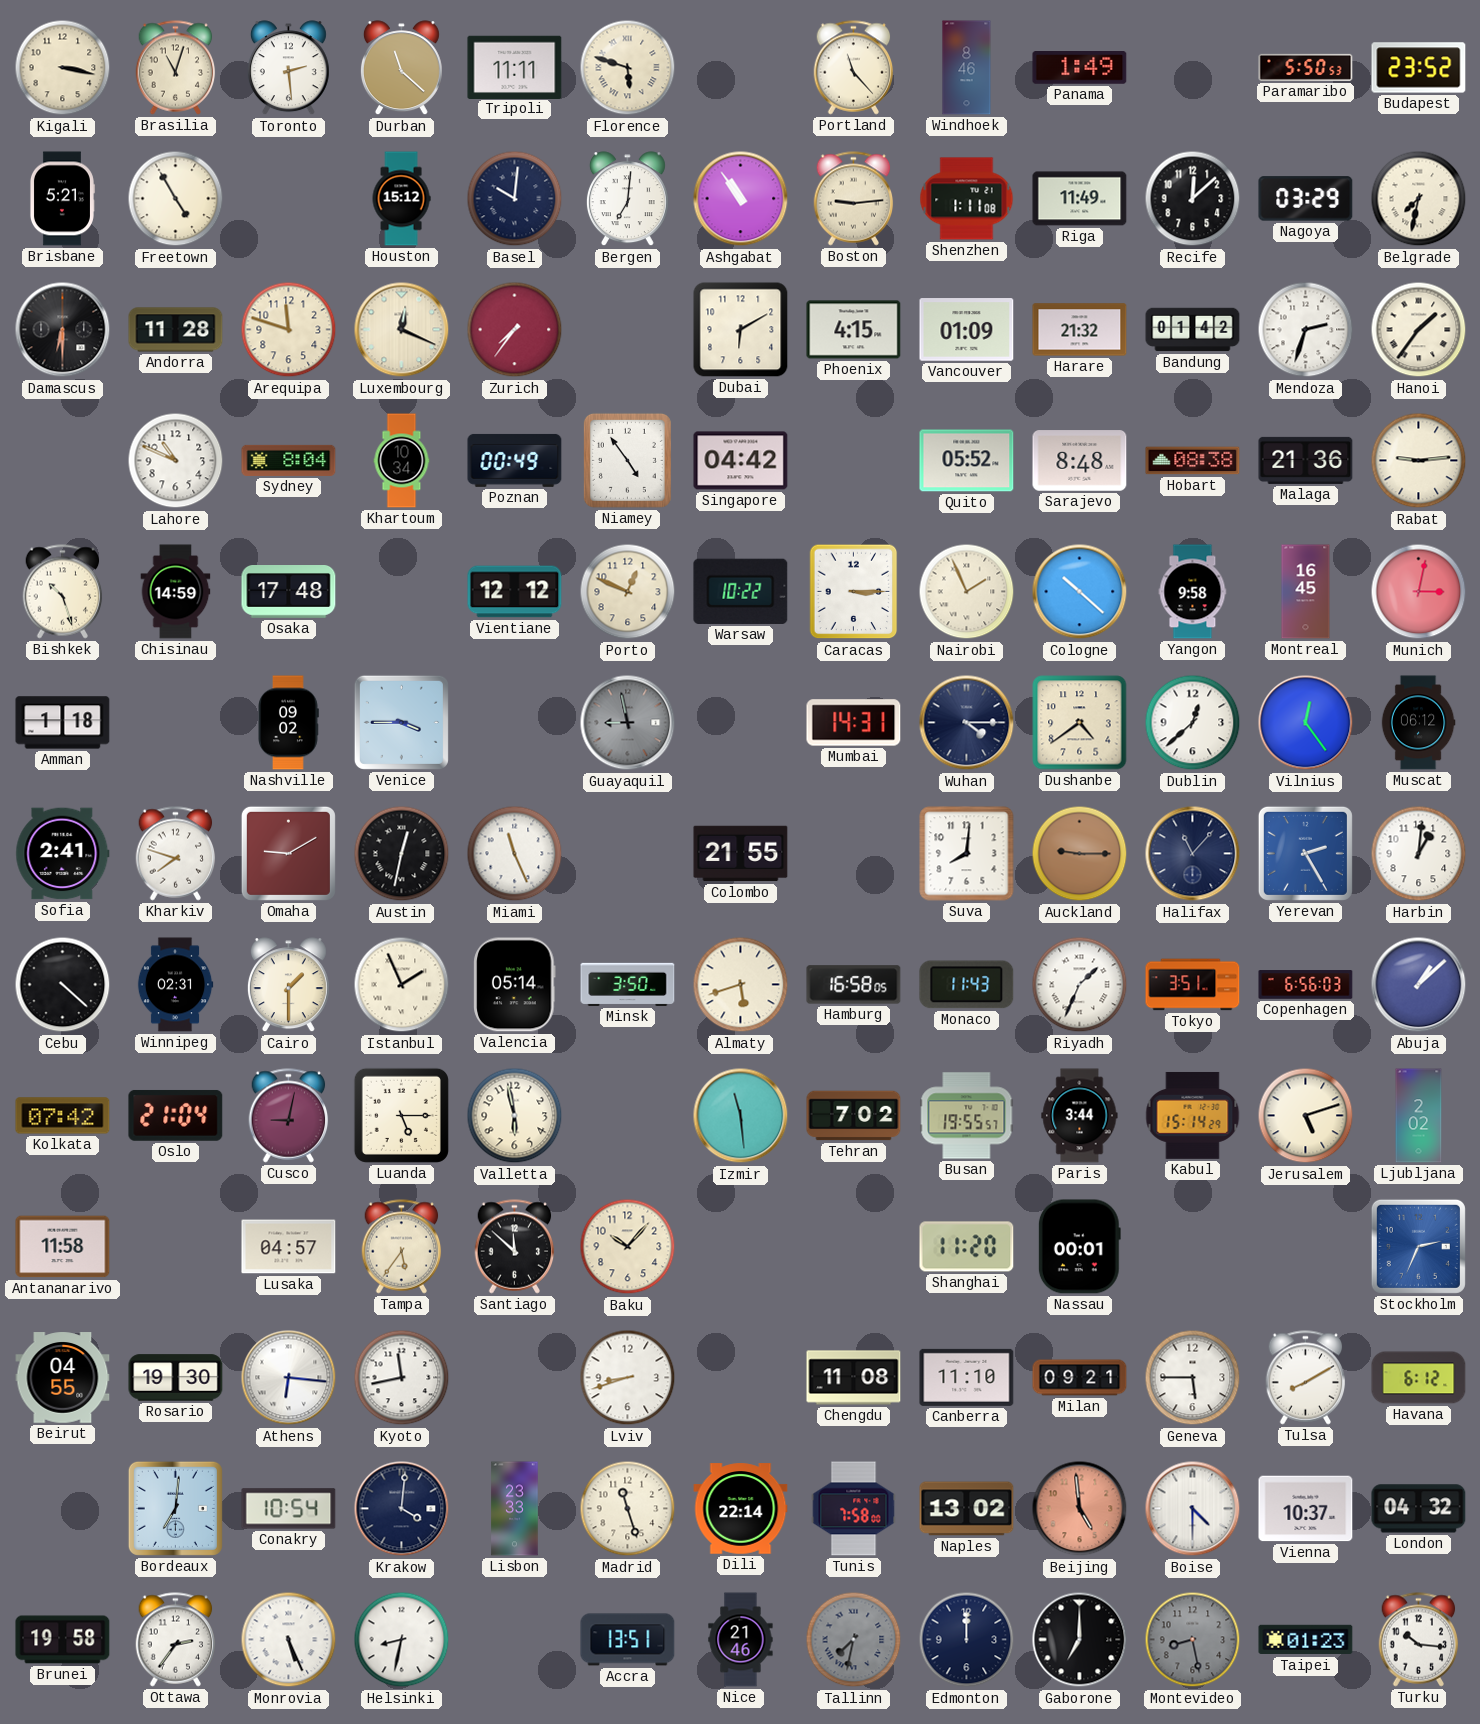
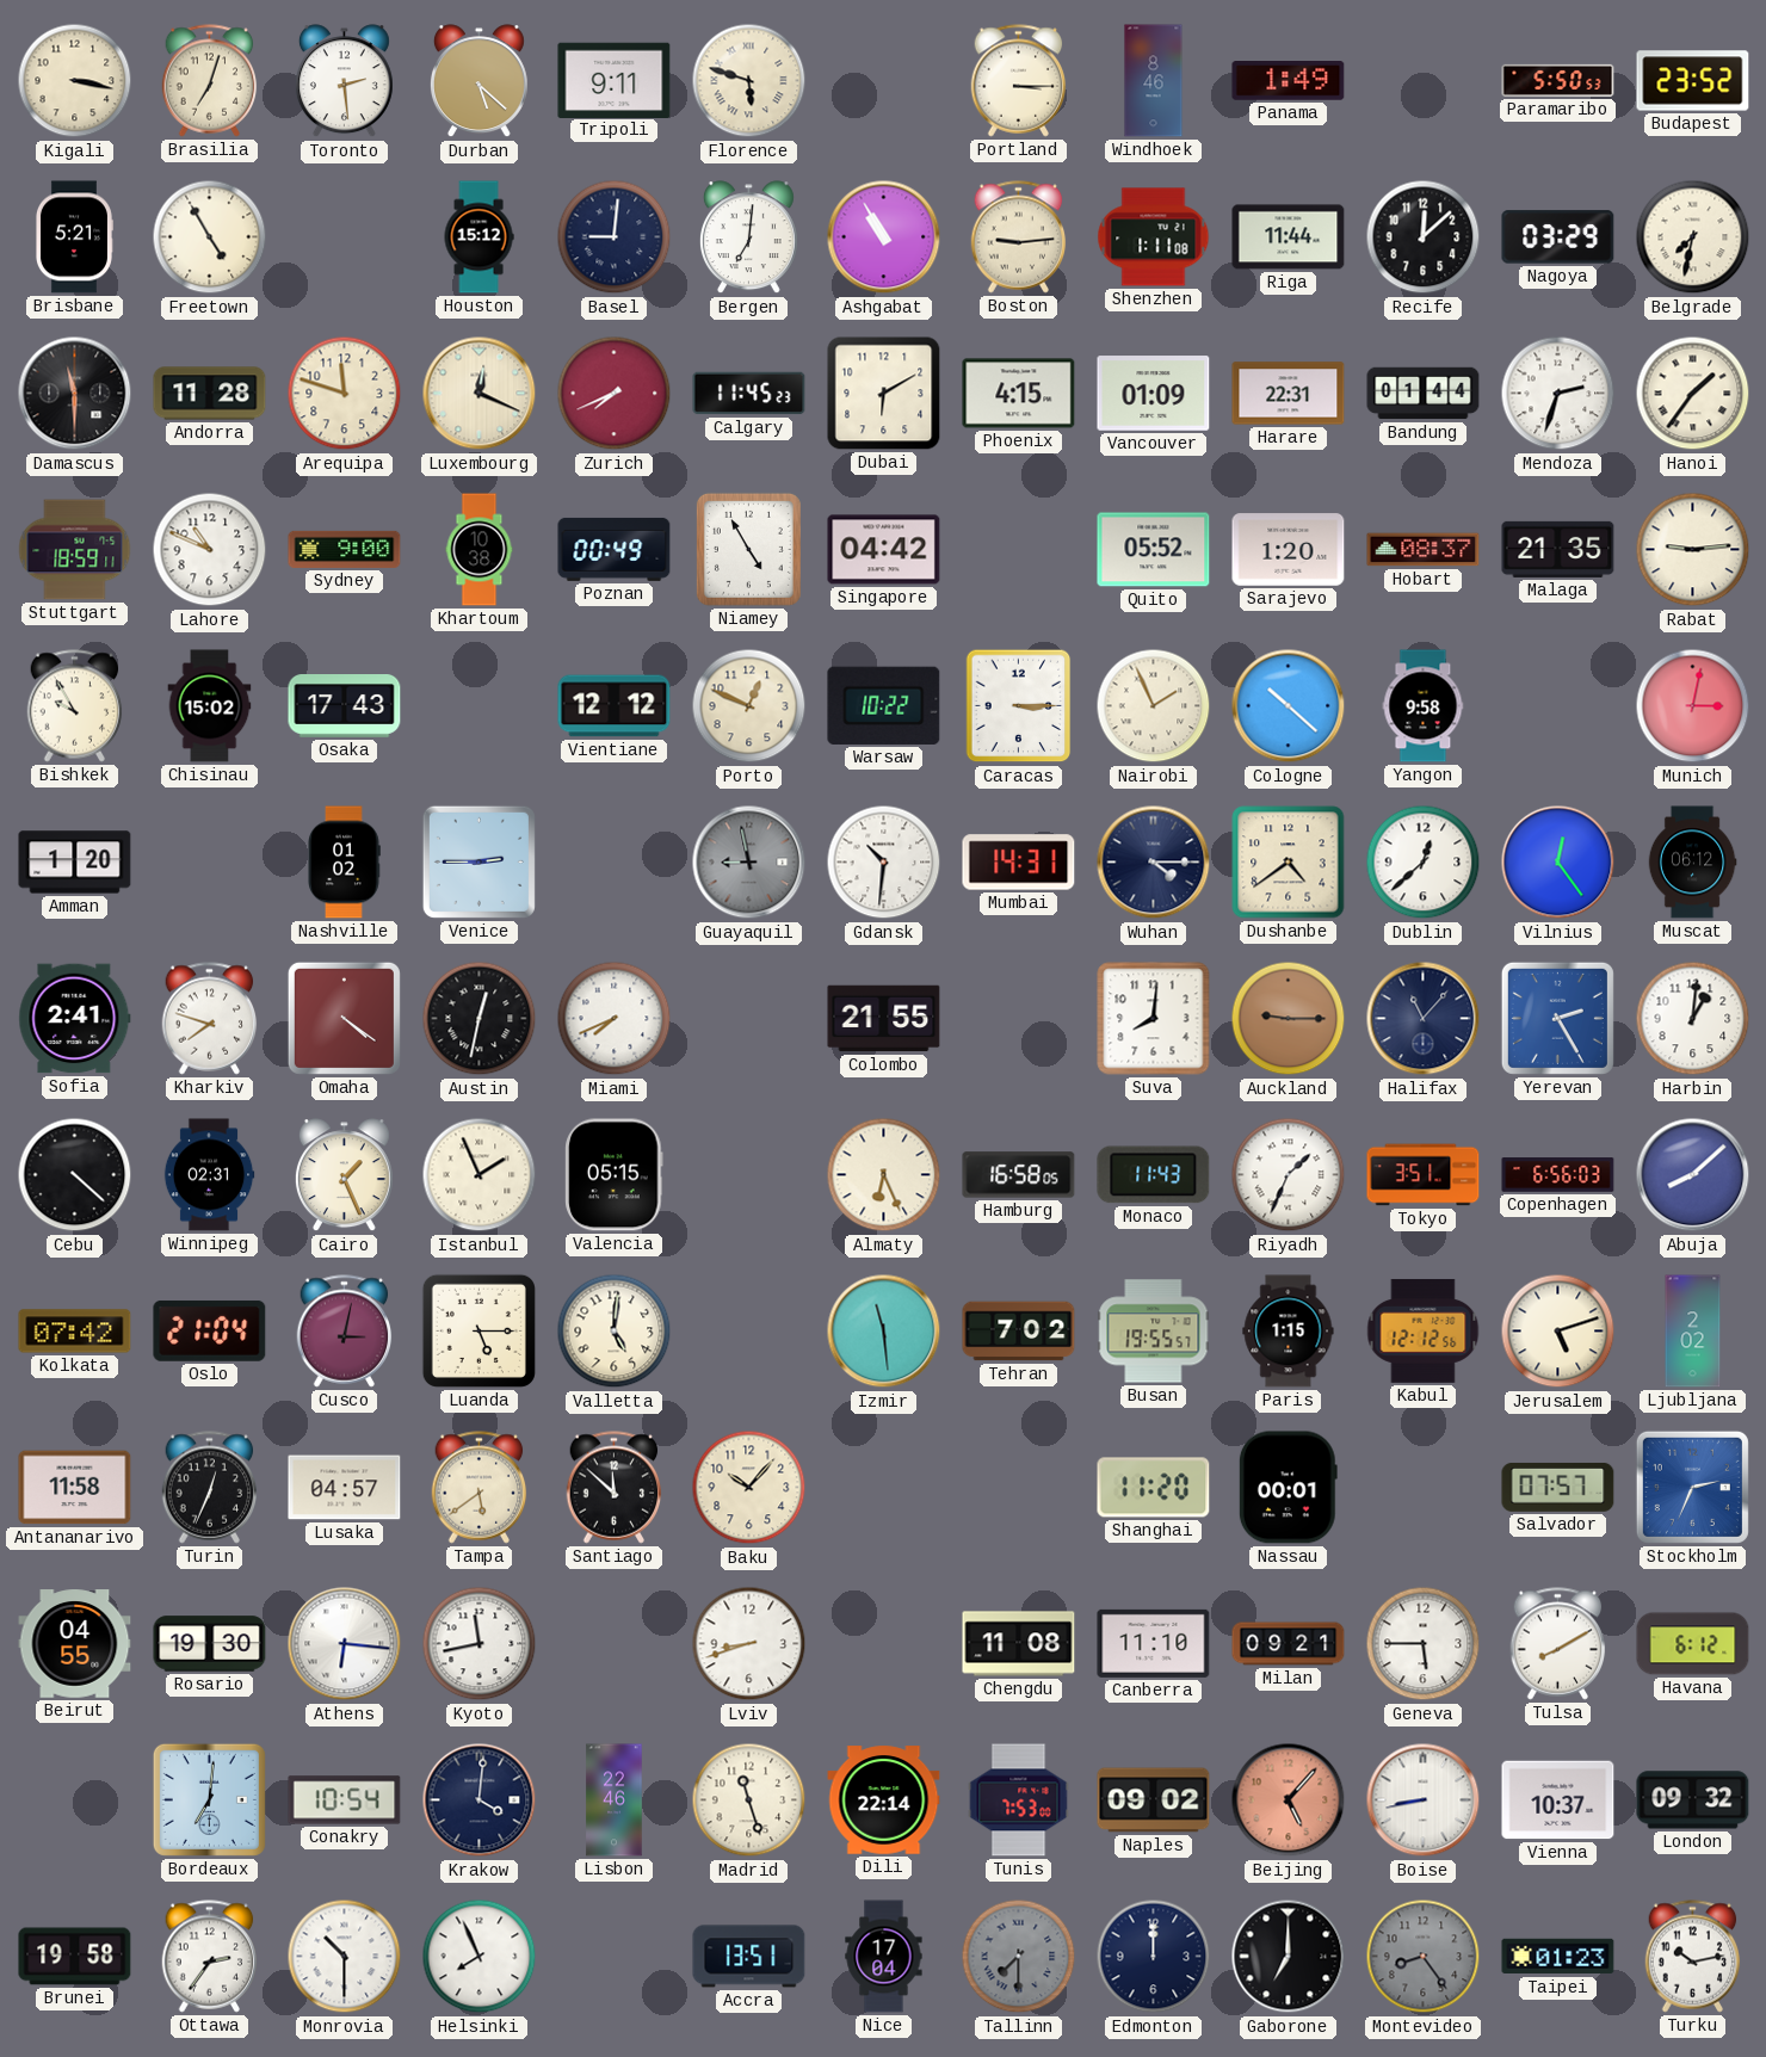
Brasilia: 11:03 -> 7:03 (210, 81)
Durban: 11:22 -> 5:22 (478, 81)
Tripoli: 11:11 -> 9:11 (615, 80)
Portland: 11:23 -> 3:15 (1019, 81)
Basel: 10:01 -> 9:01 (615, 237)
Ashgabat: 10:54 -> 10:55 (884, 237)
Riga: 11:49 -> 11:44 (1289, 237)
Damascus: 6:30 -> 11:30 (75, 394)
Zurich: 7:36 -> 7:41 (615, 394)
Calgary: none -> 11:45 (749, 394)
Harare: 21:32 -> 22:31 (1289, 394)
Bandung: 01:42 -> 01:44 (1424, 394)
Stuttgart: none -> 18:59 (75, 550)
Sydney: 8:04 -> 9:00 (345, 549)
Khartoum: 10:34 -> 10:38 (480, 550)
Niamey: 4:54 -> 4:55 (748, 549)
Sarajevo: 8:48 -> 1:20 (1289, 550)
Hobart: 08:38 -> 08:37 (1424, 550)
Malaga: 21:36 -> 21:35 (1558, 549)
Bishkek: 10:27 -> 9:55 (75, 706)
Chisinau: 14:59 -> 15:02 (210, 706)
Osaka: 17:48 -> 17:43 (345, 706)
Montreal: 16:45 -> none (1306, 592)
Amman: 1:18 -> 1:20 (75, 863)
Nashville: 09:02 -> 01:02 (344, 863)
Venice: 3:45 -> 2:45 (478, 861)
Gdansk: none -> 10:31 (884, 863)
Omaha: 9:10 -> 4:21 (344, 1018)
Miami: 11:26 -> 7:41 (615, 1019)
Cairo: 1:30 -> 1:26 (344, 1175)
Valencia: 05:14 -> 05:15 (615, 1175)
Minsk: 3:50 -> none (628, 984)
Almaty: 5:42 -> 6:26 (884, 1175)
Abuja: 1:08 -> 8:08 (1693, 1175)
Cusco: 9:02 -> 3:02 (345, 1332)
Valletta: 5:58 -> 5:01 (615, 1332)
Paris: 3:44 -> 1:15 (1289, 1332)
Kabul: 15:14 -> 12:12 (1424, 1330)
Turin: none -> 12:34 (210, 1488)
Tampa: 5:36 -> 5:39 (480, 1488)
Salvador: none -> 07:57 (1558, 1487)
Lisbon: 23:33 -> 22:46 (615, 1800)
Tunis: 7:58 -> 7:53 (1019, 1800)
Naples: 13:02 -> 09:02 (1154, 1800)
Beijing: 4:59 -> 5:07 (1289, 1800)
Boise: 4:30 -> 8:43 (1424, 1800)
London: 04:32 -> 09:32 (1693, 1800)
Monrovia: 5:26 -> 10:30 (345, 1957)
Helsinki: 8:32 -> 7:56 (480, 1957)
Nice: 21:46 -> 17:04 (884, 1957)
Tallinn: 7:32 -> 7:30 (1019, 1957)
Montevideo: 8:28 -> 8:24 (1424, 1957)
Turku: 10:16 -> 10:13 (1693, 1957)
